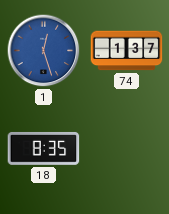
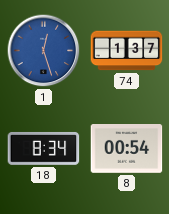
18: 8:35 -> 8:34 (44, 148)
8: none -> 00:54 (127, 149)
